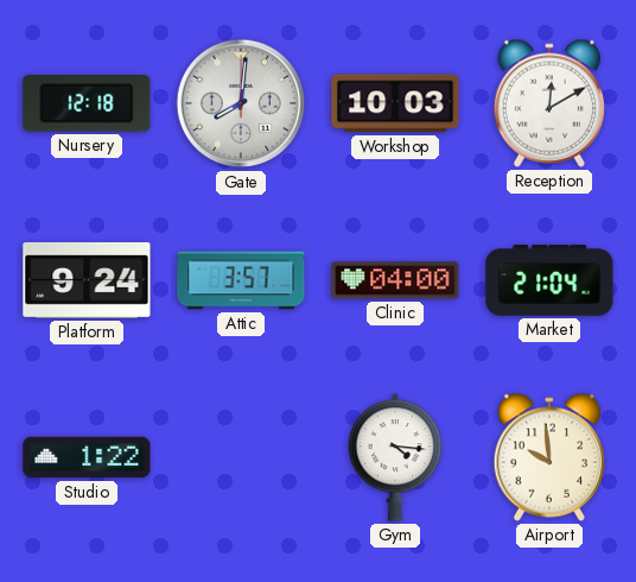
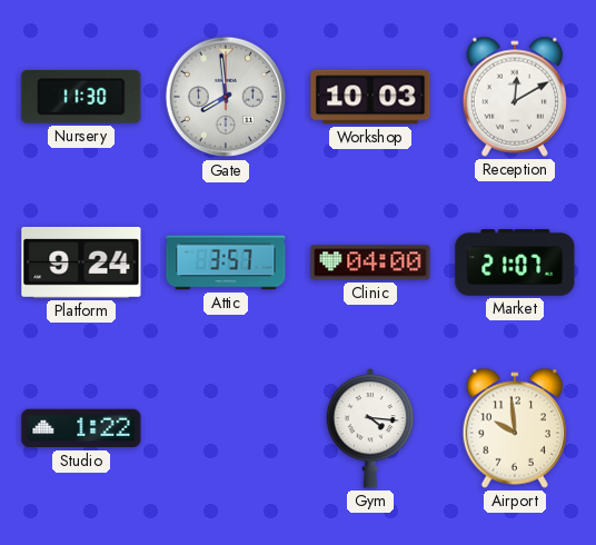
Nursery: 12:18 -> 11:30 (81, 98)
Gate: 8:01 -> 7:59 (226, 97)
Market: 21:04 -> 21:07 (515, 262)
